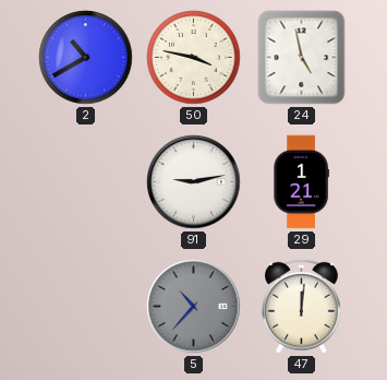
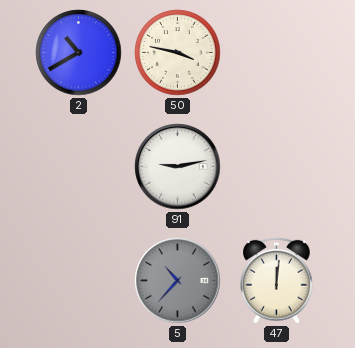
24: 4:58 -> none (302, 58)
29: 1:21 -> none (301, 182)
